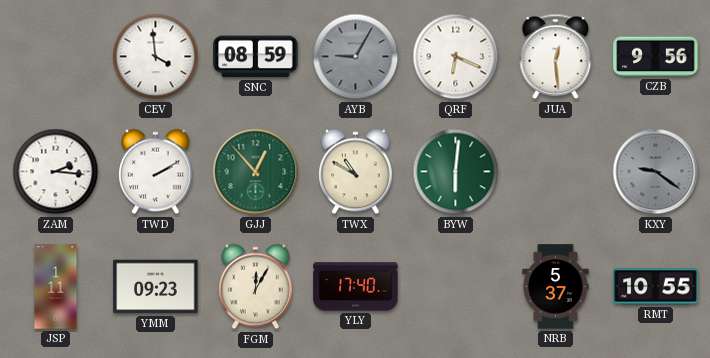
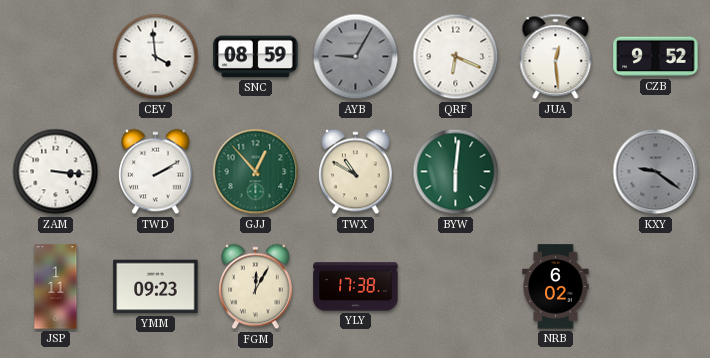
CZB: 9:56 -> 9:52 (656, 57)
ZAM: 2:16 -> 3:16 (56, 172)
YLY: 17:40 -> 17:38 (356, 287)
NRB: 5:37 -> 6:02 (556, 287)
RMT: 10:55 -> none (656, 287)
